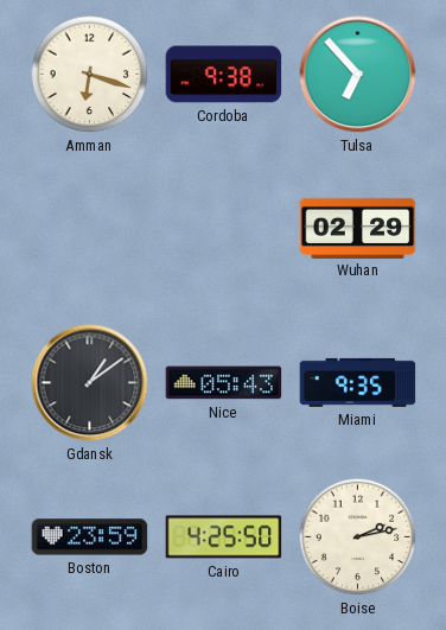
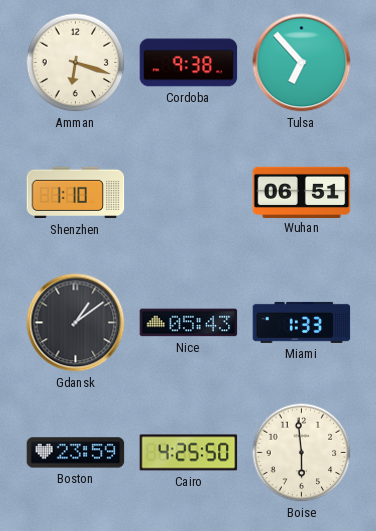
Shenzhen: none -> 1:10 (76, 193)
Wuhan: 02:29 -> 06:51 (302, 192)
Miami: 9:35 -> 1:33 (302, 322)
Boise: 2:13 -> 5:59 (302, 453)
